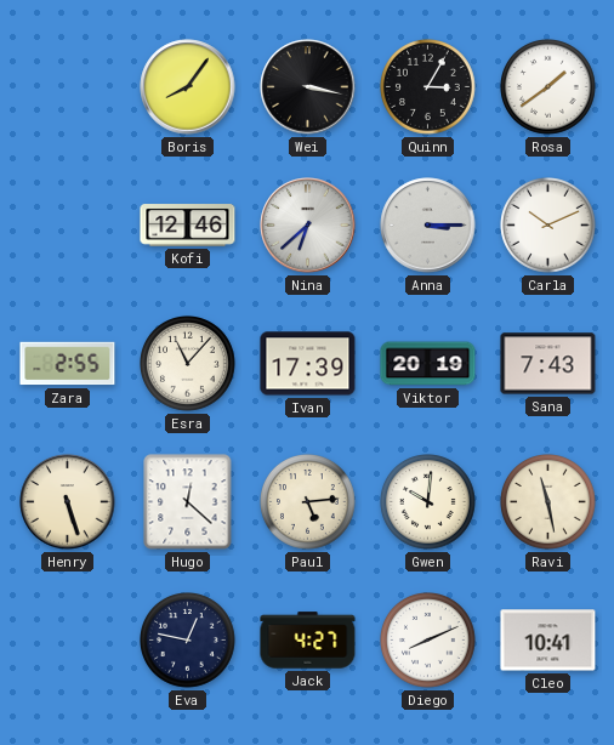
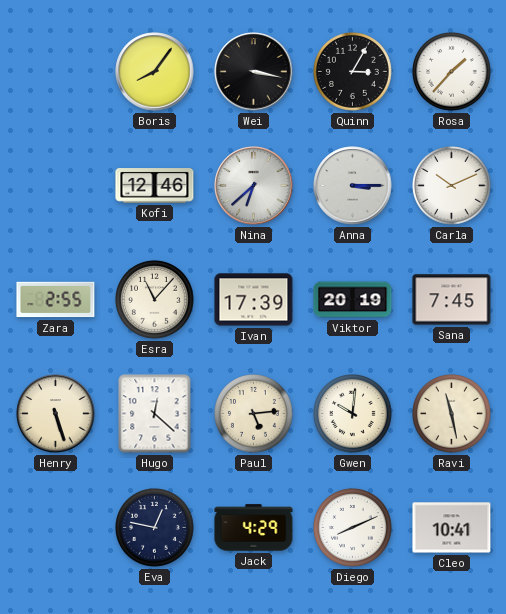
Rosa: 1:39 -> 1:37 (452, 72)
Sana: 7:43 -> 7:45 (452, 300)
Jack: 4:27 -> 4:29 (254, 528)
